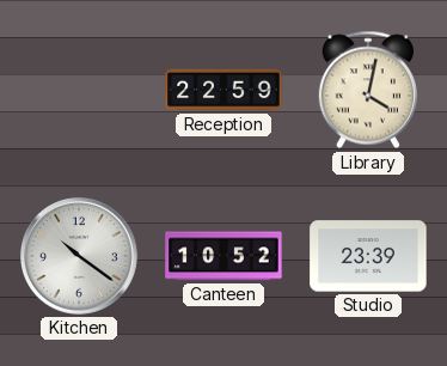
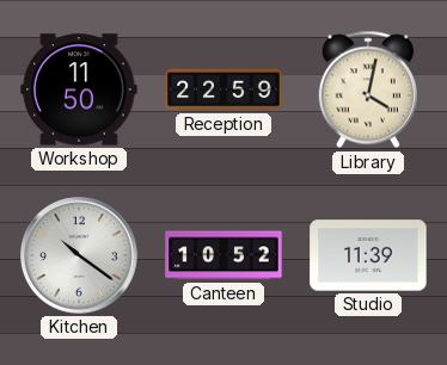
Workshop: none -> 11:50 (79, 89)
Studio: 23:39 -> 11:39 (368, 255)
